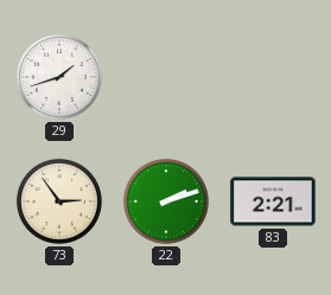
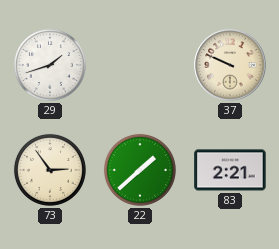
37: none -> 9:49 (230, 65)
22: 2:12 -> 1:38 (140, 170)
